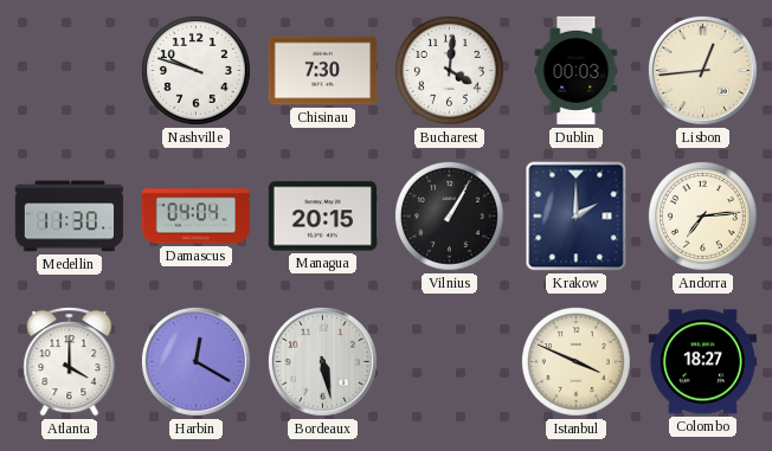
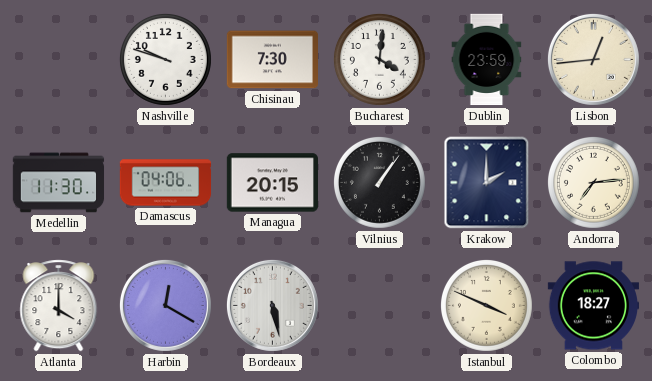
Dublin: 00:03 -> 23:59 (487, 60)
Damascus: 04:04 -> 04:06 (166, 183)
Vilnius: 1:05 -> 1:06 (379, 182)
